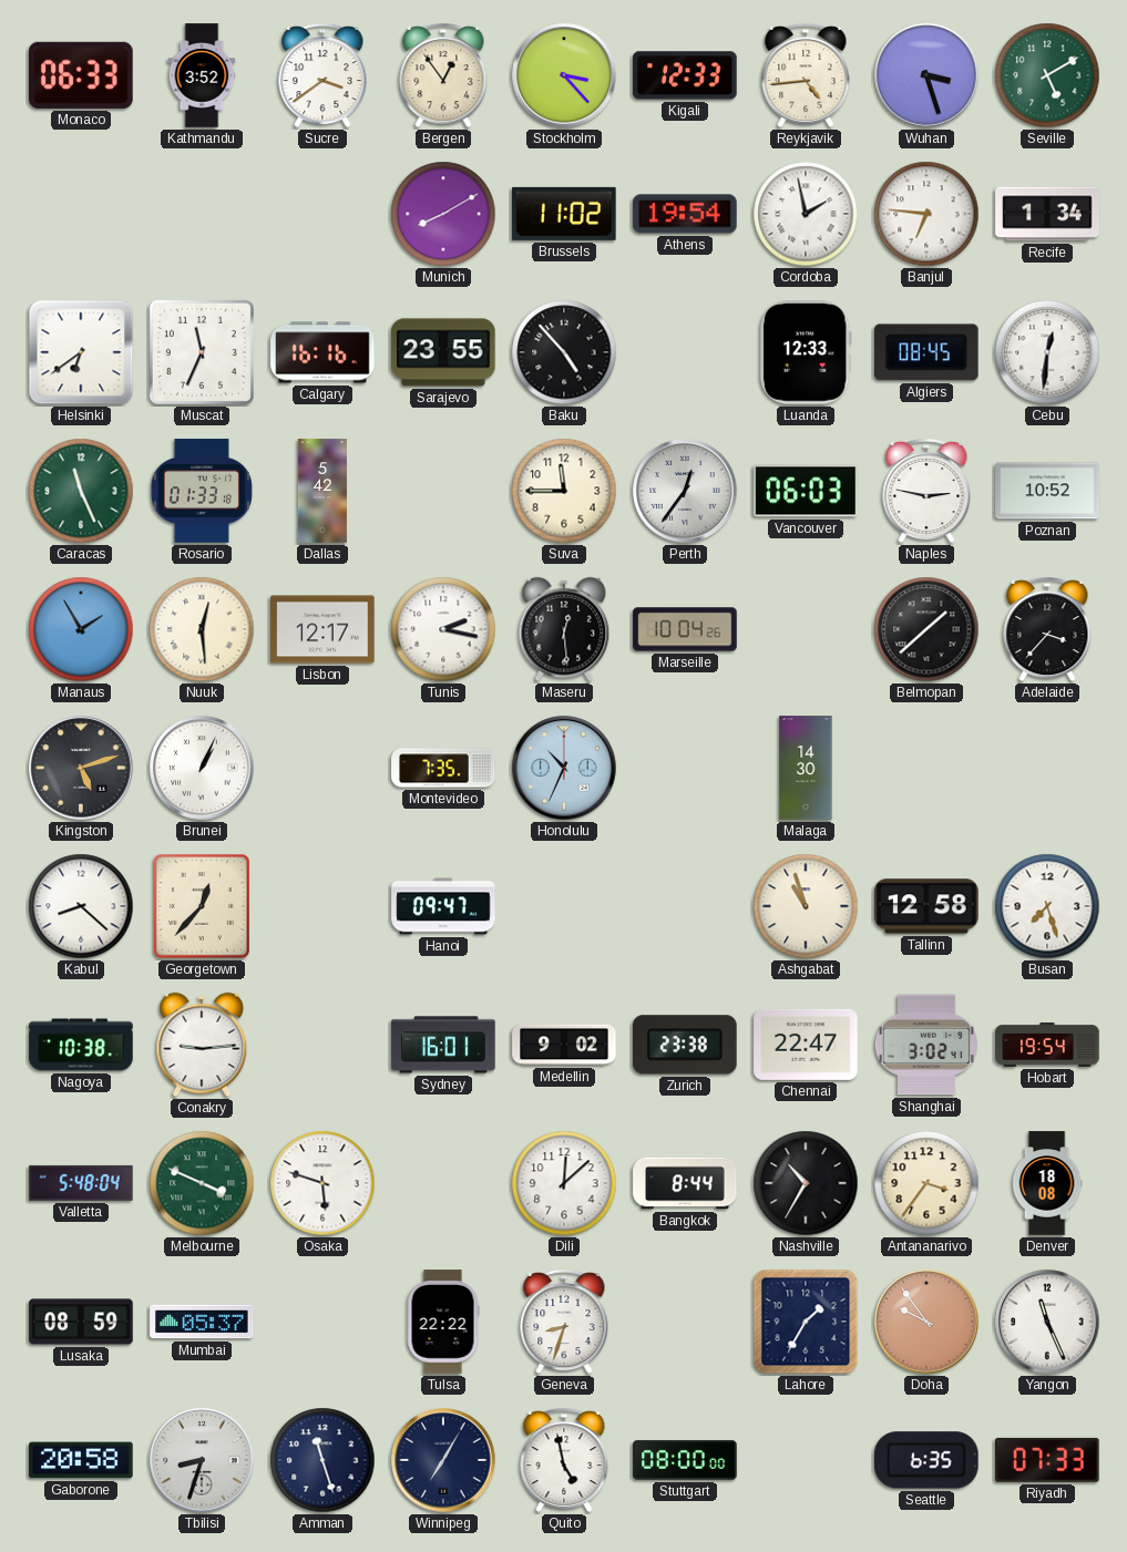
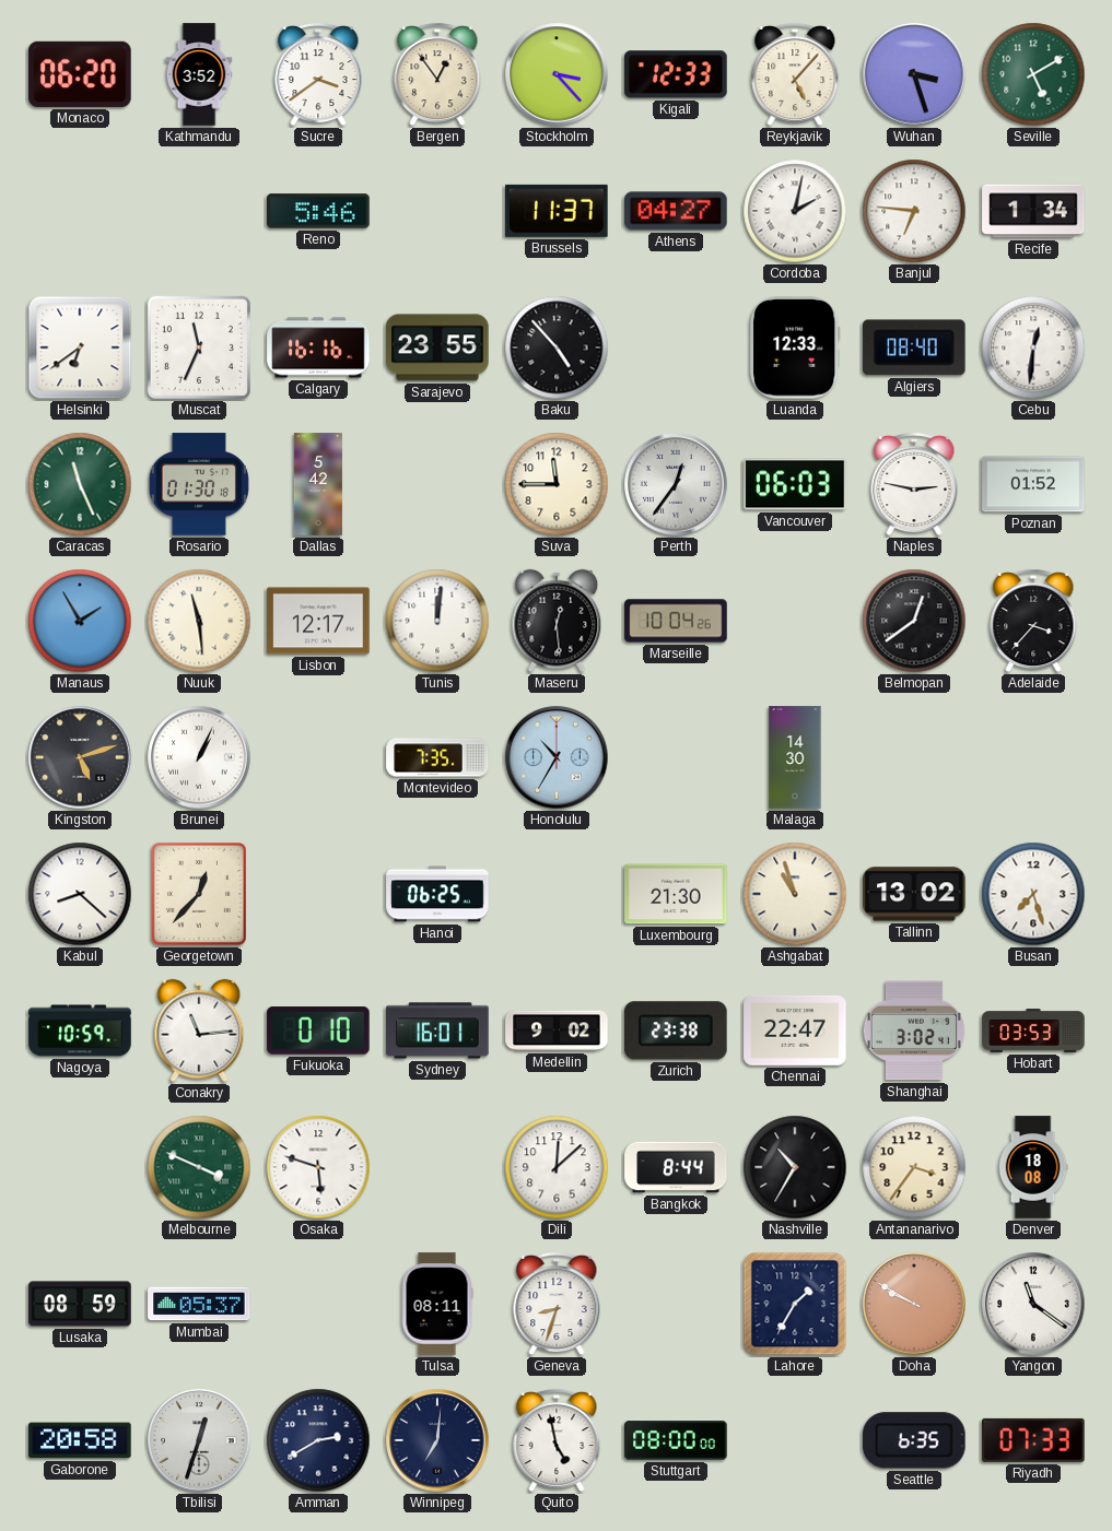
Monaco: 06:33 -> 06:20 (80, 74)
Reykjavik: 4:44 -> 5:07 (795, 74)
Reno: none -> 5:46 (318, 211)
Munich: 8:10 -> none (443, 214)
Brussels: 11:02 -> 11:37 (557, 211)
Athens: 19:54 -> 04:27 (676, 211)
Cordoba: 1:58 -> 2:02 (795, 211)
Algiers: 08:45 -> 08:40 (915, 348)
Rosario: 01:33 -> 01:30 (199, 484)
Poznan: 10:52 -> 01:52 (1033, 484)
Nuuk: 12:29 -> 11:29 (199, 621)
Tunis: 2:17 -> 12:01 (437, 621)
Belmopan: 1:38 -> 12:39 (914, 621)
Honolulu: 10:34 -> 10:35 (557, 757)
Hanoi: 09:47 -> 06:25 (437, 894)
Luxembourg: none -> 21:30 (676, 894)
Tallinn: 12:58 -> 13:02 (914, 894)
Nagoya: 10:38 -> 10:59 (80, 1031)
Conakry: 9:14 -> 11:14 (199, 1031)
Fukuoka: none -> 0:10 (318, 1031)
Hobart: 19:54 -> 03:53 (1033, 1031)
Valletta: 5:48 -> none (81, 1183)
Tulsa: 22:22 -> 08:11 (437, 1304)
Doha: 9:54 -> 9:50 (914, 1304)
Yangon: 11:26 -> 11:21 (1033, 1304)
Tbilisi: 8:33 -> 12:33 (199, 1440)
Amman: 11:27 -> 2:40 (318, 1440)
Winnipeg: 7:05 -> 7:01 (437, 1440)
